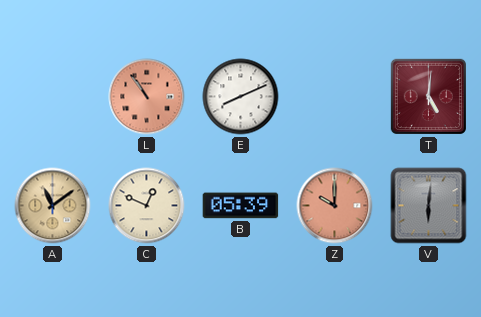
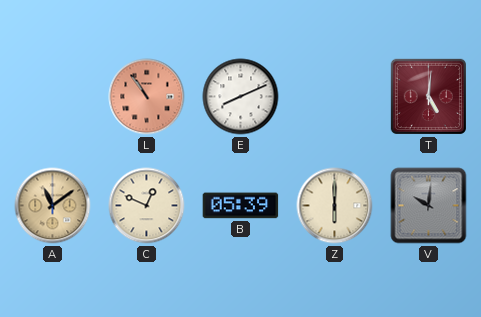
Z: 10:00 -> 6:00 (335, 206)
Z dial: salmon -> cream (335, 206)
V: 6:01 -> 10:01 (429, 206)
